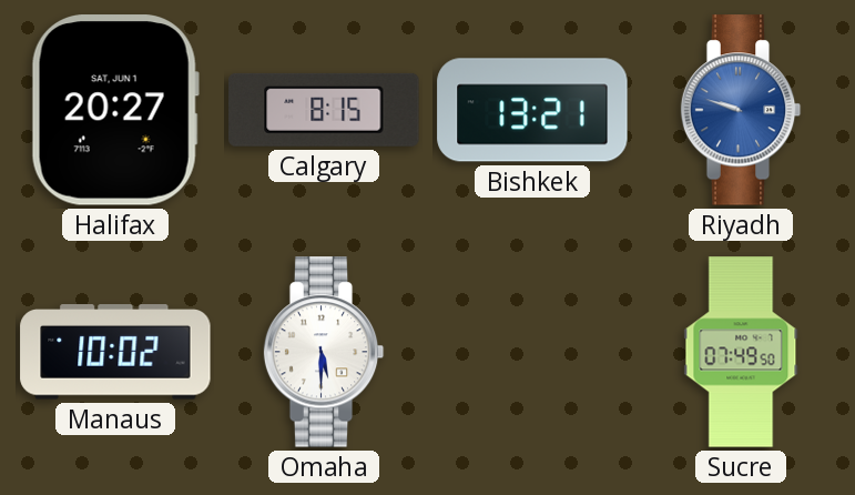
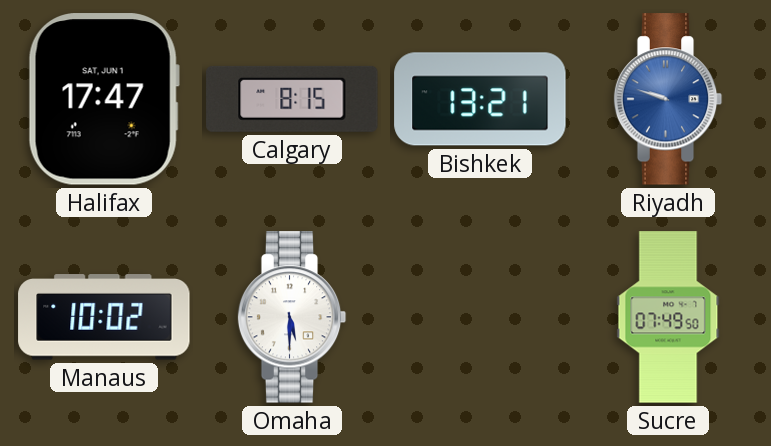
Halifax: 20:27 -> 17:47 (104, 100)
